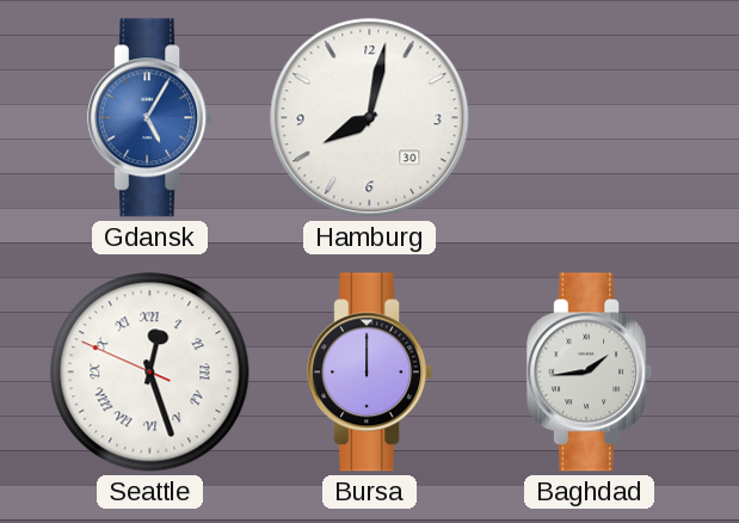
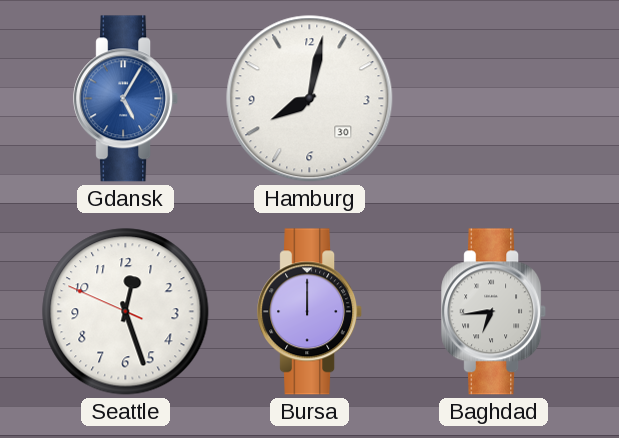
Seattle numerals: Roman -> Arabic (126, 312)
Baghdad: 1:44 -> 6:44 (494, 312)
